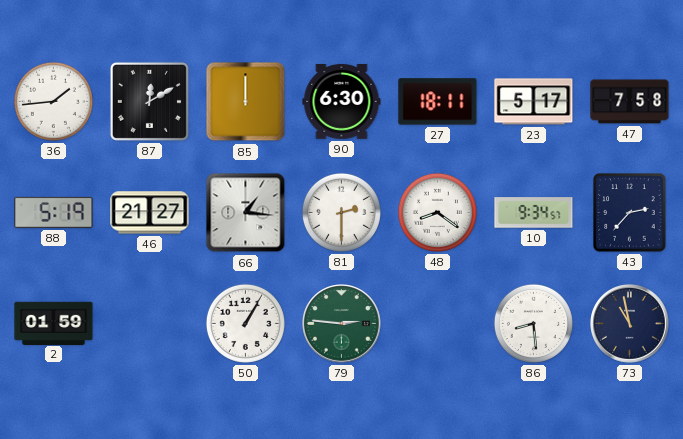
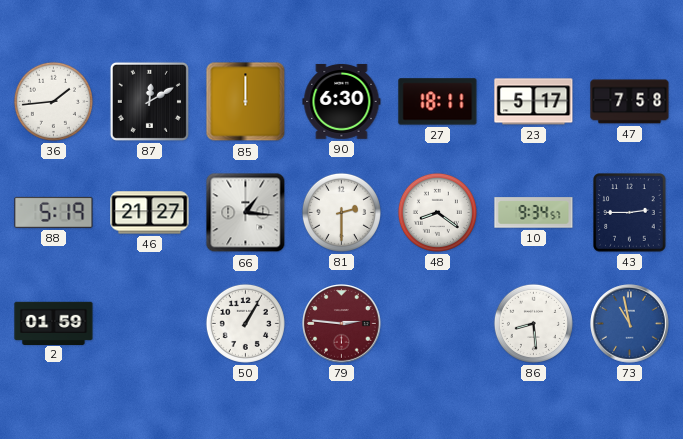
43: 2:37 -> 2:45 (630, 213)
79 dial: green -> burgundy (342, 324)
73 dial: navy -> blue (630, 324)
